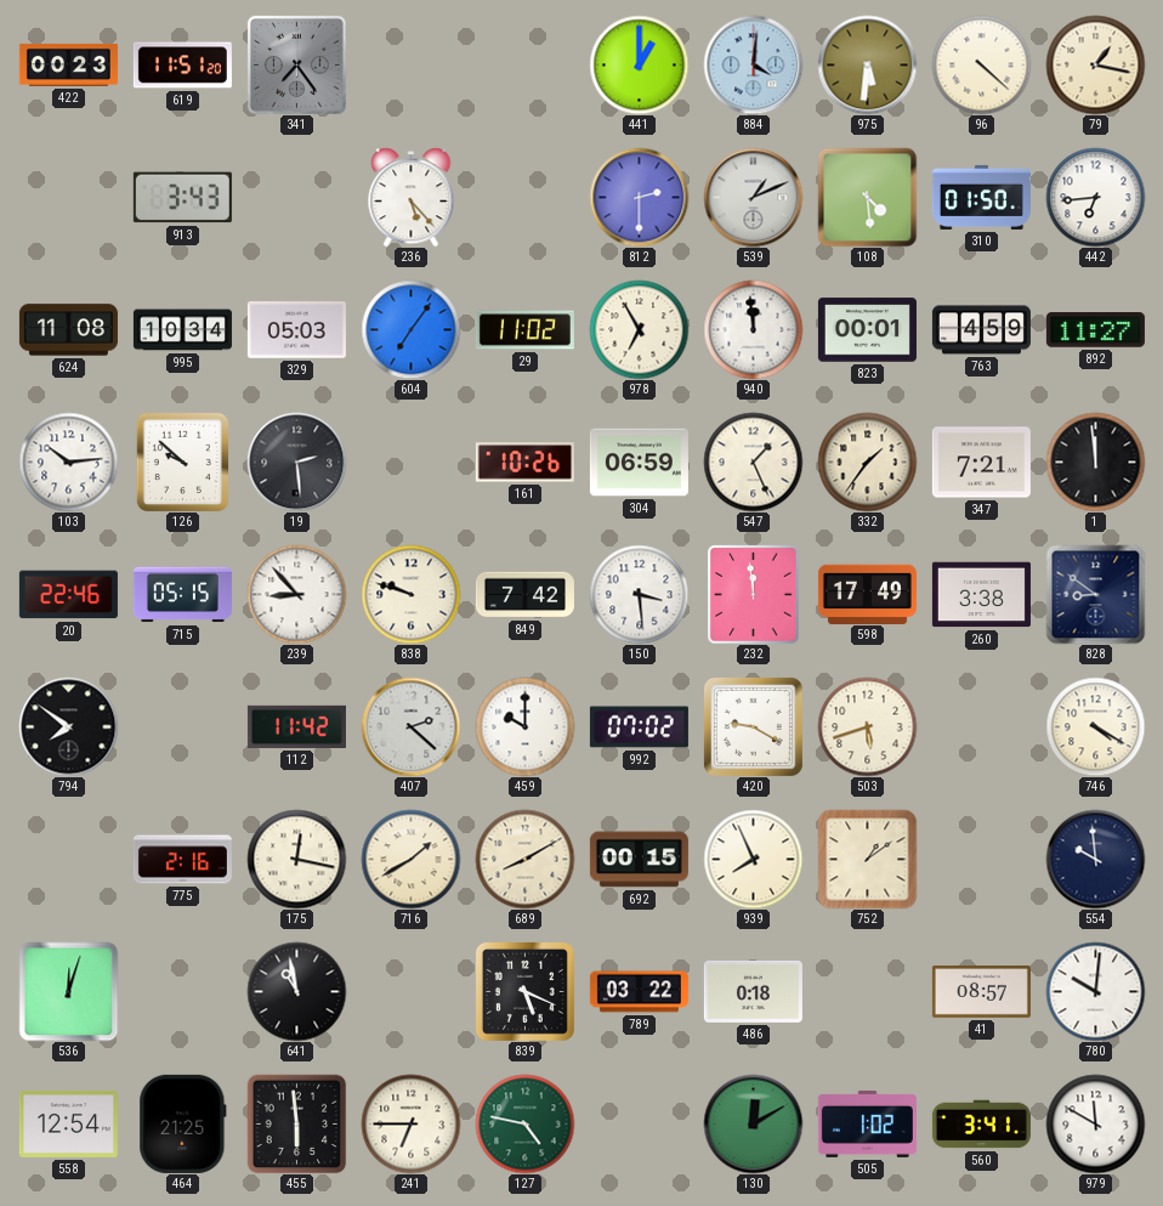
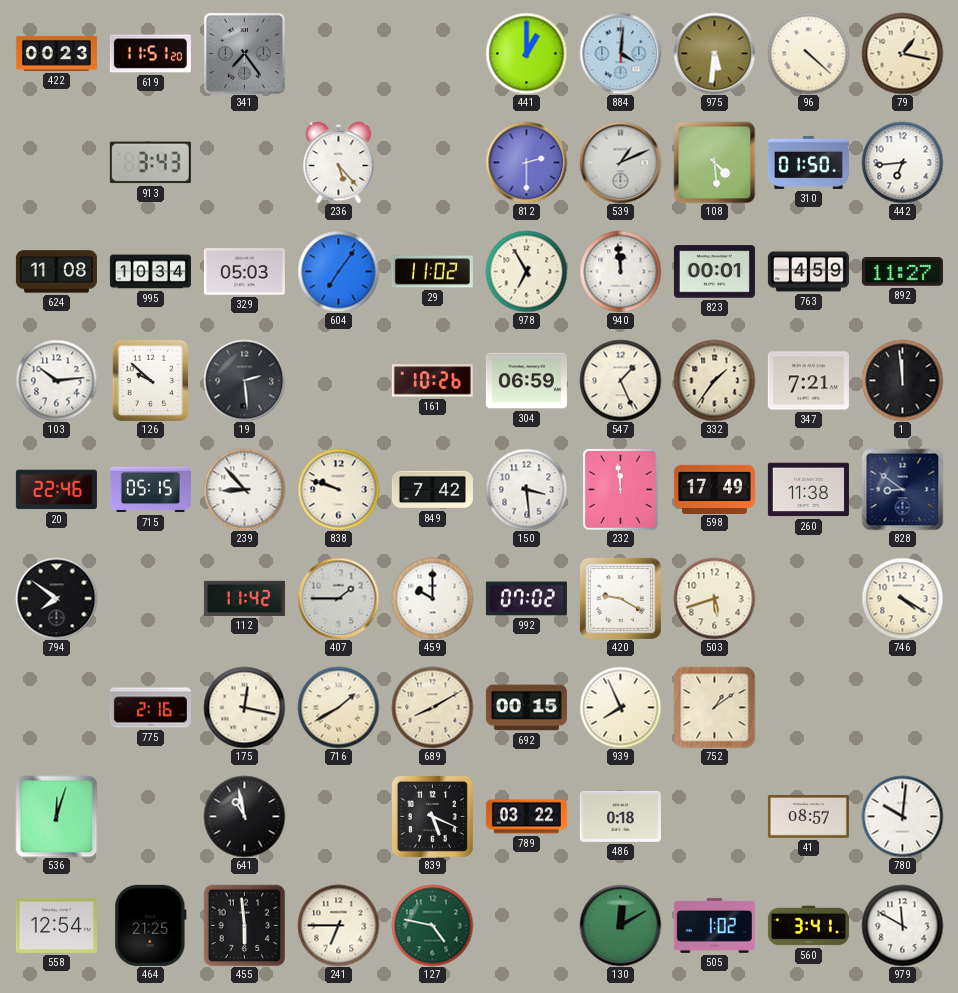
260: 3:38 -> 11:38 (808, 490)
407: 2:22 -> 1:45 (338, 598)
554: 9:59 -> none (1095, 859)
